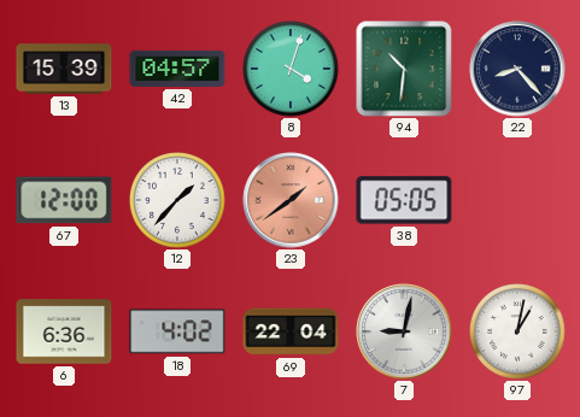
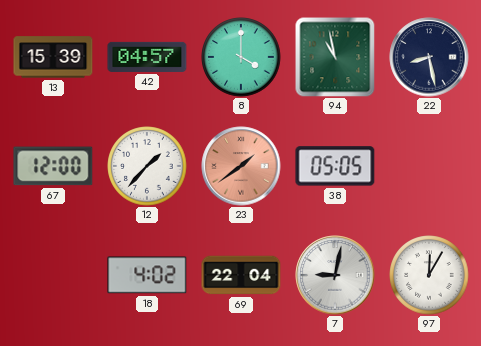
8: 4:03 -> 4:00 (241, 57)
94: 10:31 -> 10:58 (335, 57)
22: 8:23 -> 8:28 (429, 57)
6: 6:36 -> none (64, 331)
97: 1:02 -> 12:05 (429, 275)
